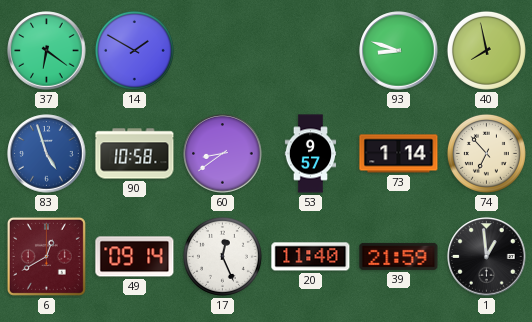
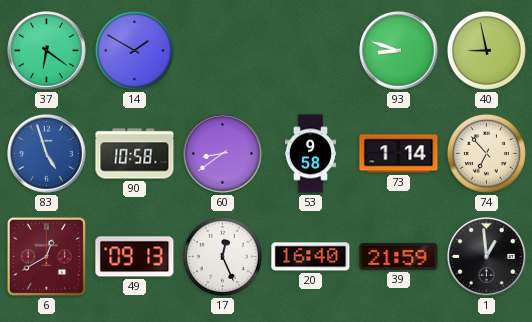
40: 7:58 -> 8:58 (486, 50)
53: 9:57 -> 9:58 (311, 154)
49: 09:14 -> 09:13 (135, 257)
20: 11:40 -> 16:40 (311, 257)
